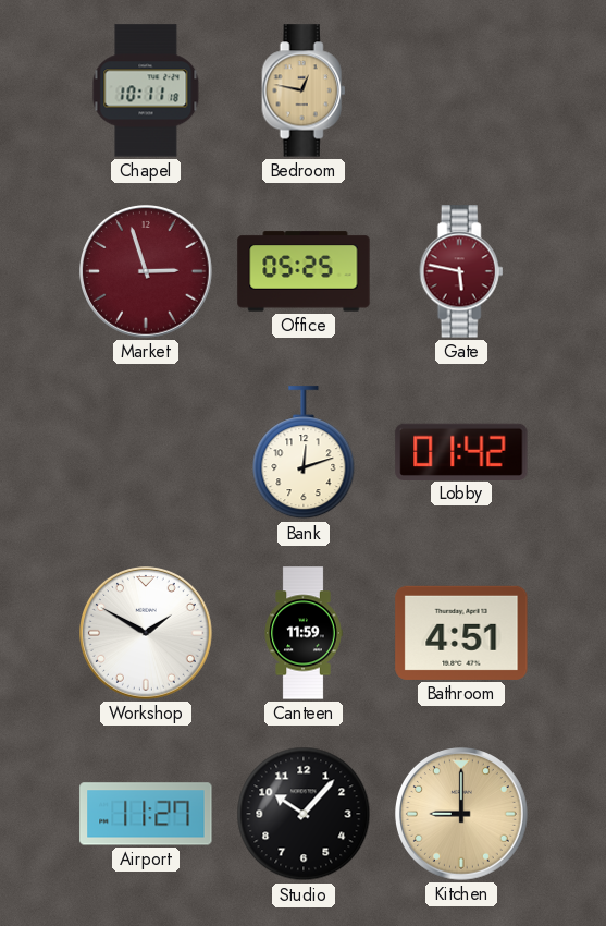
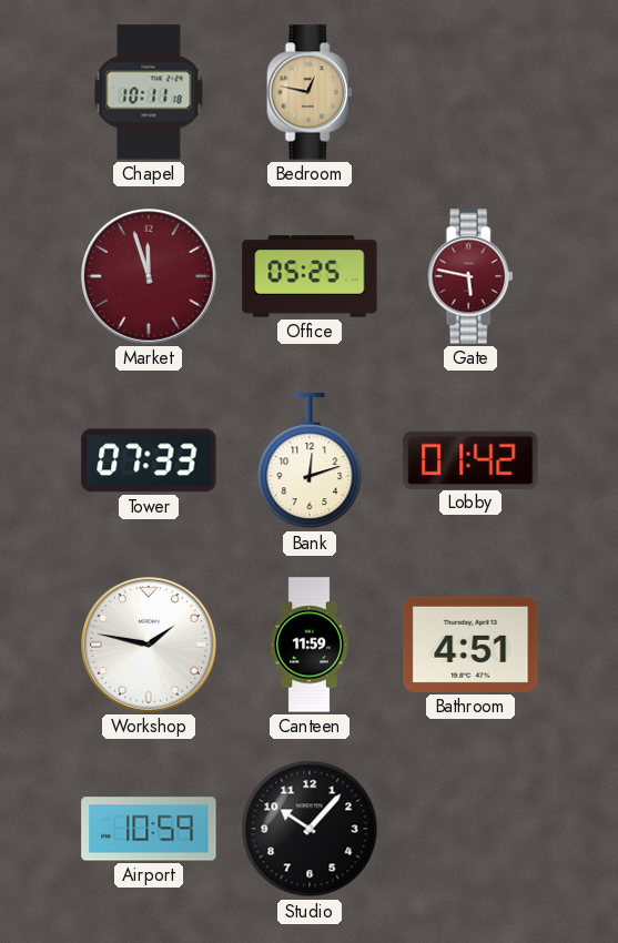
Market: 2:57 -> 11:57 (150, 277)
Tower: none -> 07:33 (149, 460)
Workshop: 1:50 -> 1:47 (150, 646)
Airport: 11:27 -> 10:59 (149, 829)
Kitchen: 9:00 -> none (462, 815)
